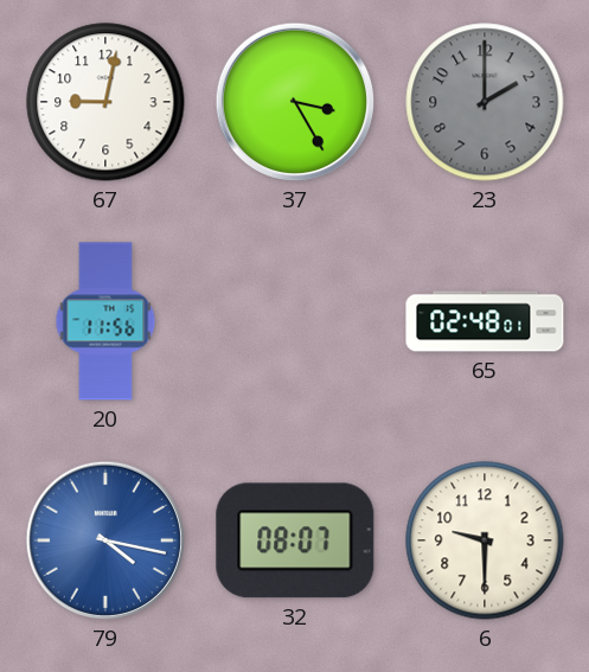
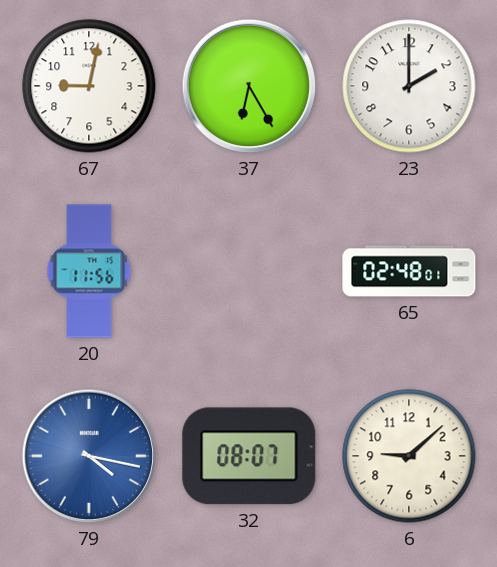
37: 3:25 -> 6:25 (249, 86)
23 dial: grey -> white (409, 86)
6: 9:30 -> 9:08 (409, 456)
